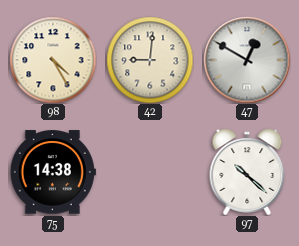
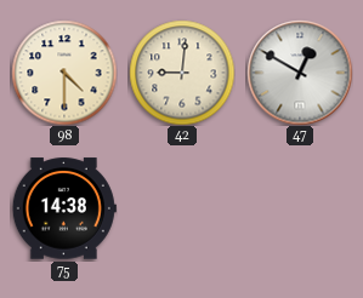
98: 4:25 -> 4:30 (64, 73)
97: 10:22 -> none (247, 172)
